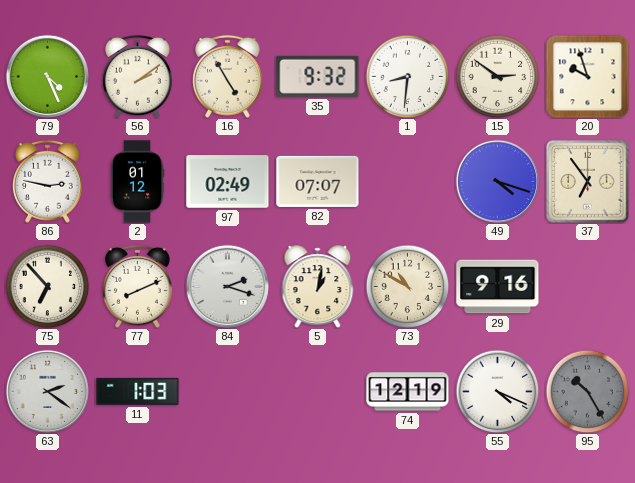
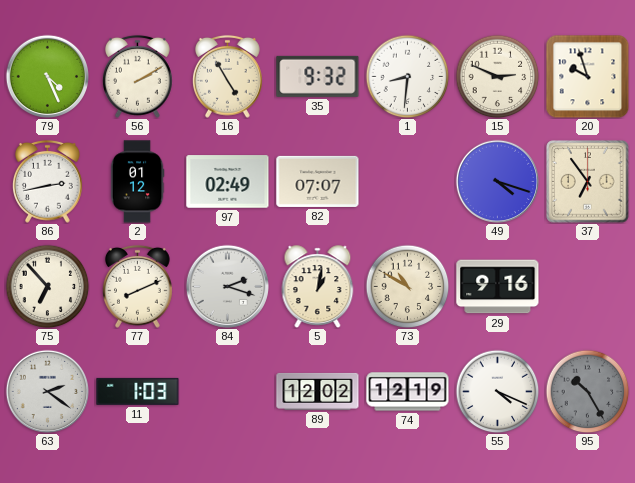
56: 2:09 -> 2:10 (138, 76)
15: 2:51 -> 2:49 (497, 76)
86: 2:47 -> 2:43 (48, 181)
89: none -> 12:02 (318, 391)
